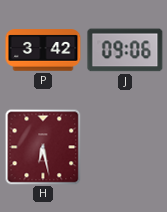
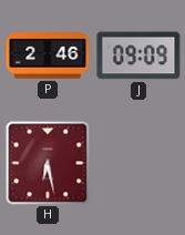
P: 3:42 -> 2:46 (48, 55)
J: 09:06 -> 09:09 (138, 55)
